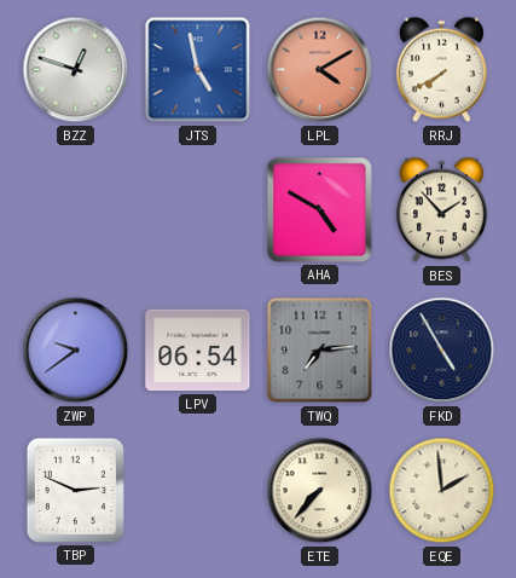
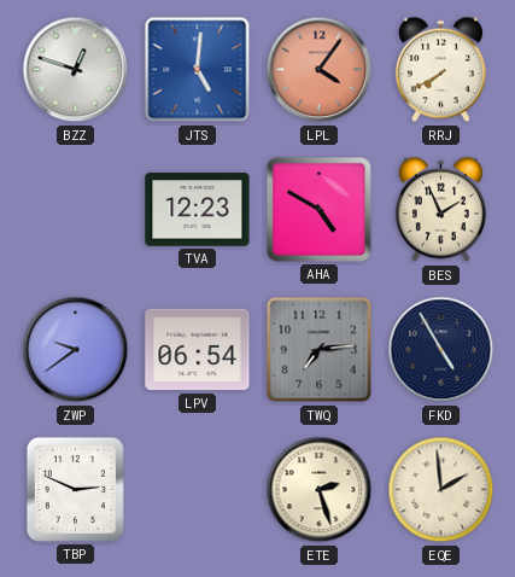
JTS: 4:58 -> 5:01 (198, 70)
LPL: 4:10 -> 4:06 (320, 70)
TVA: none -> 12:23 (198, 210)
BES: 1:53 -> 1:56 (440, 210)
ETE: 7:37 -> 2:27 (320, 490)
